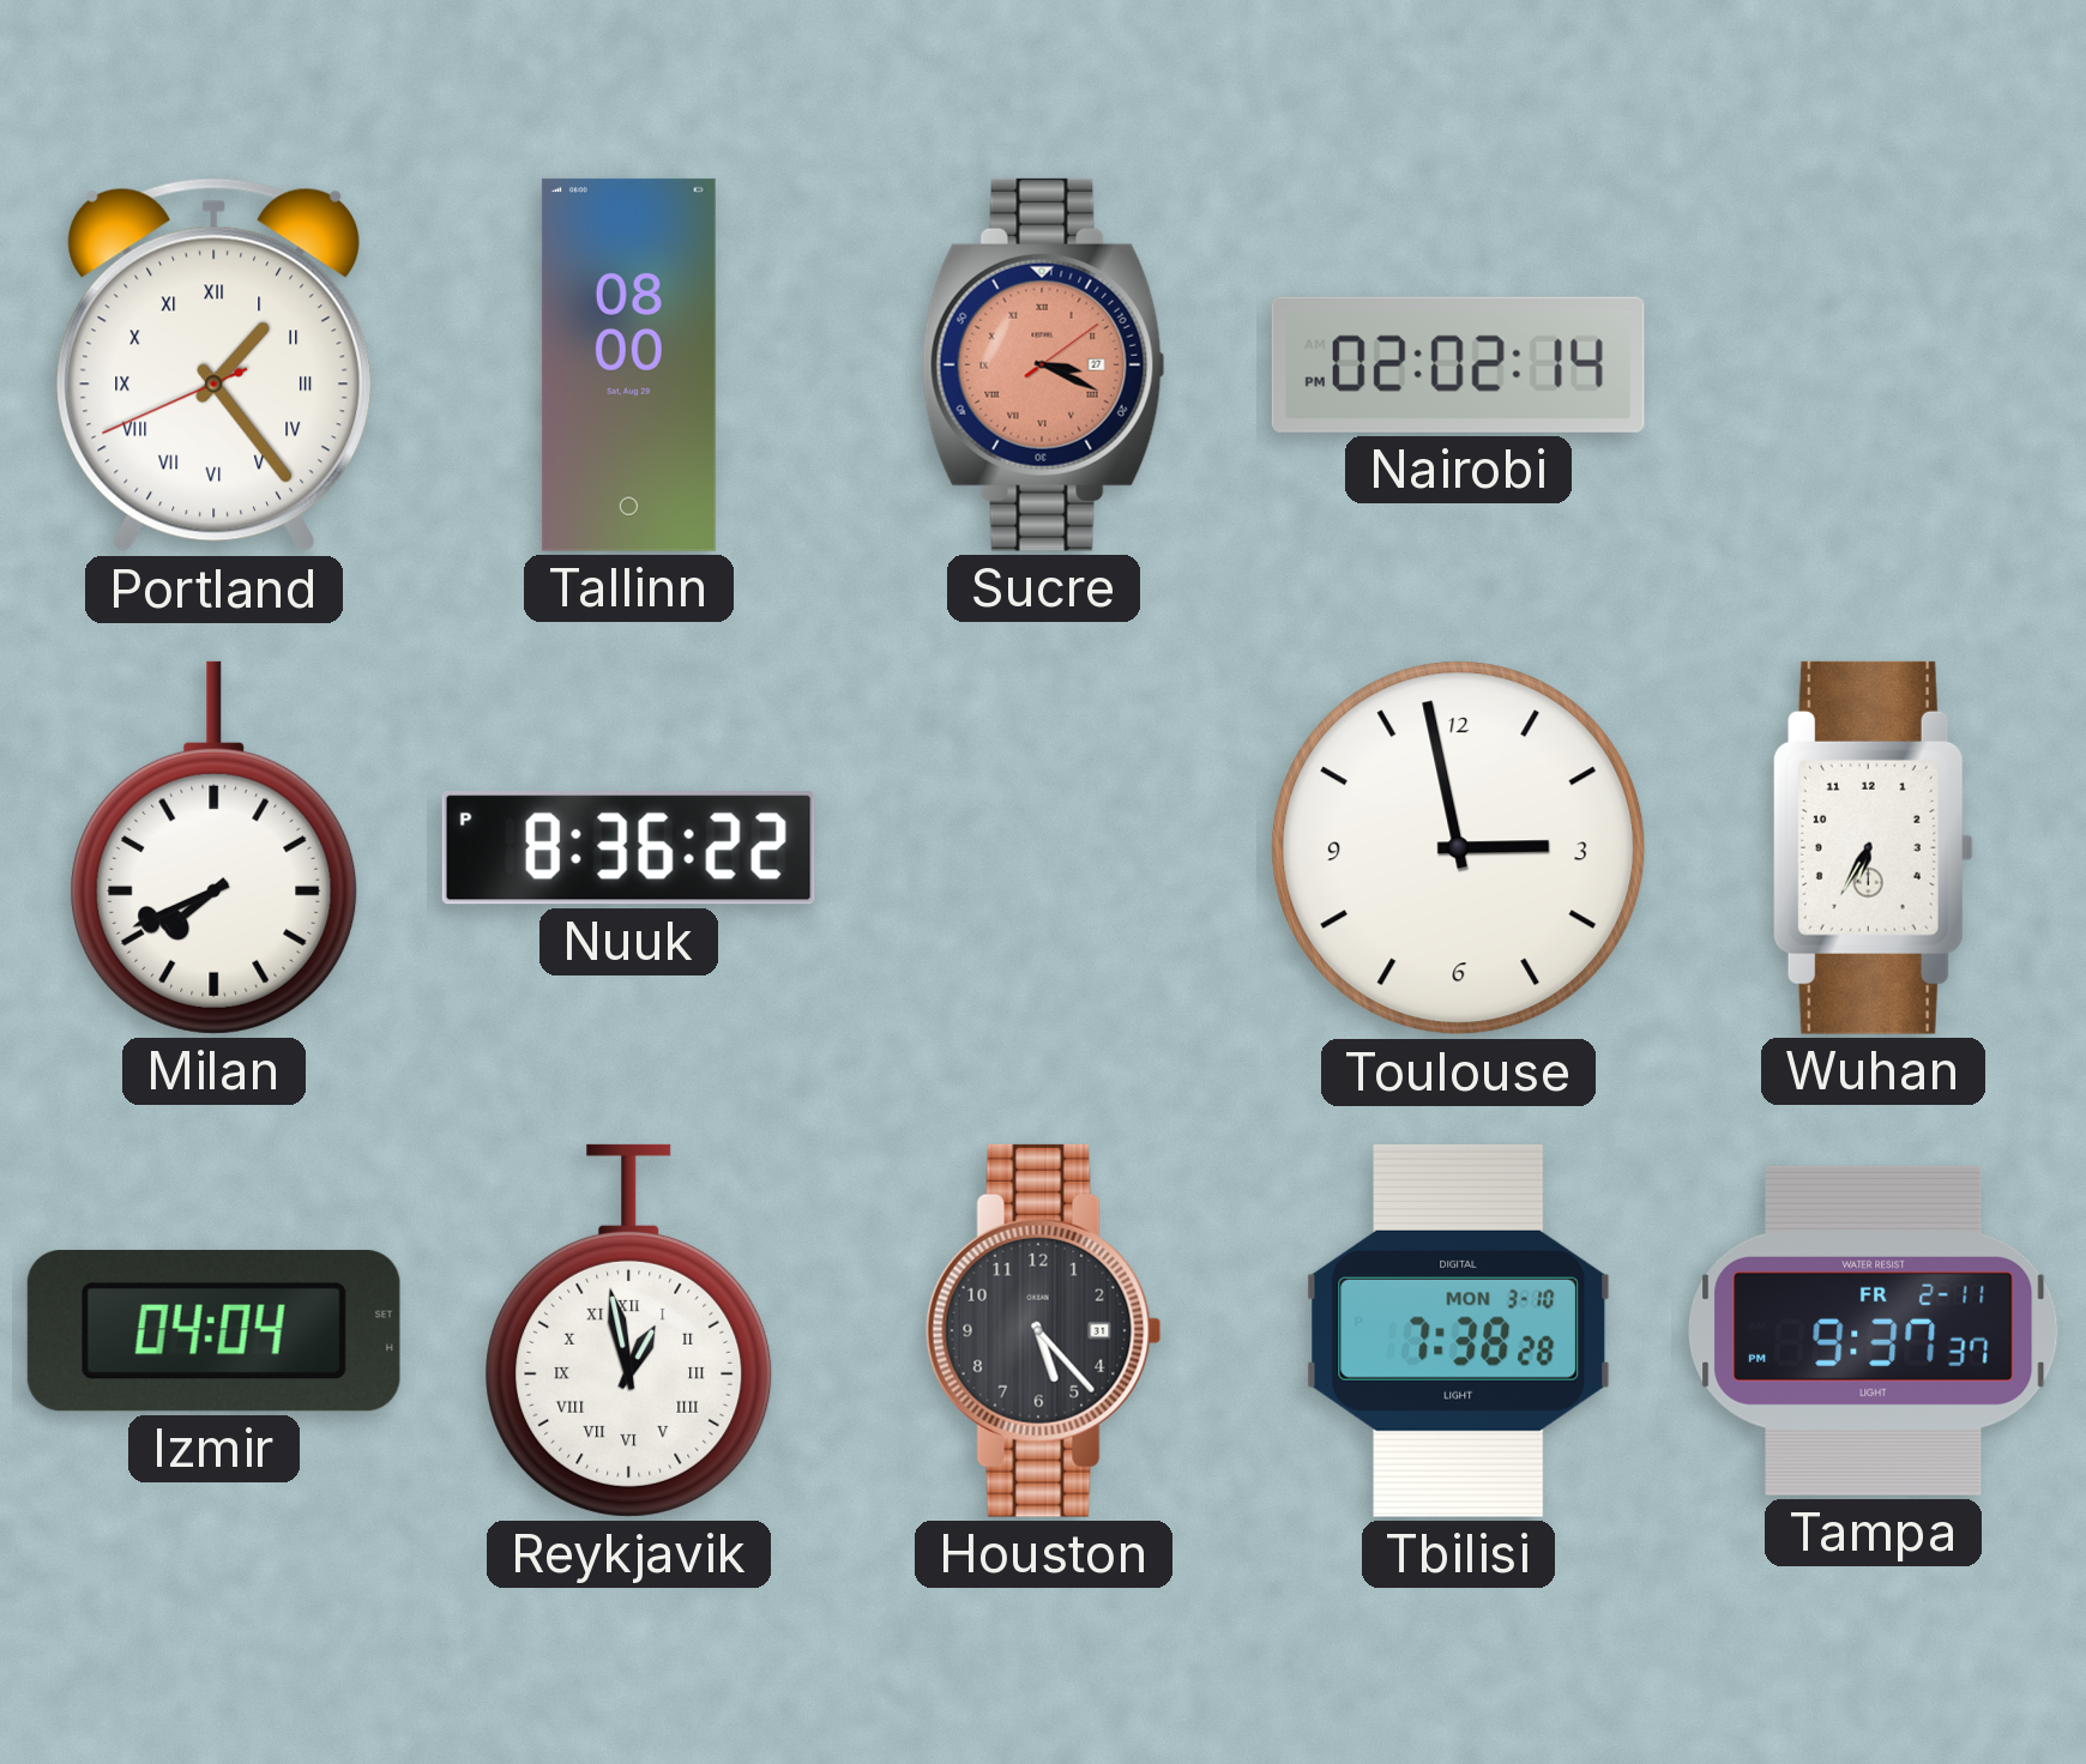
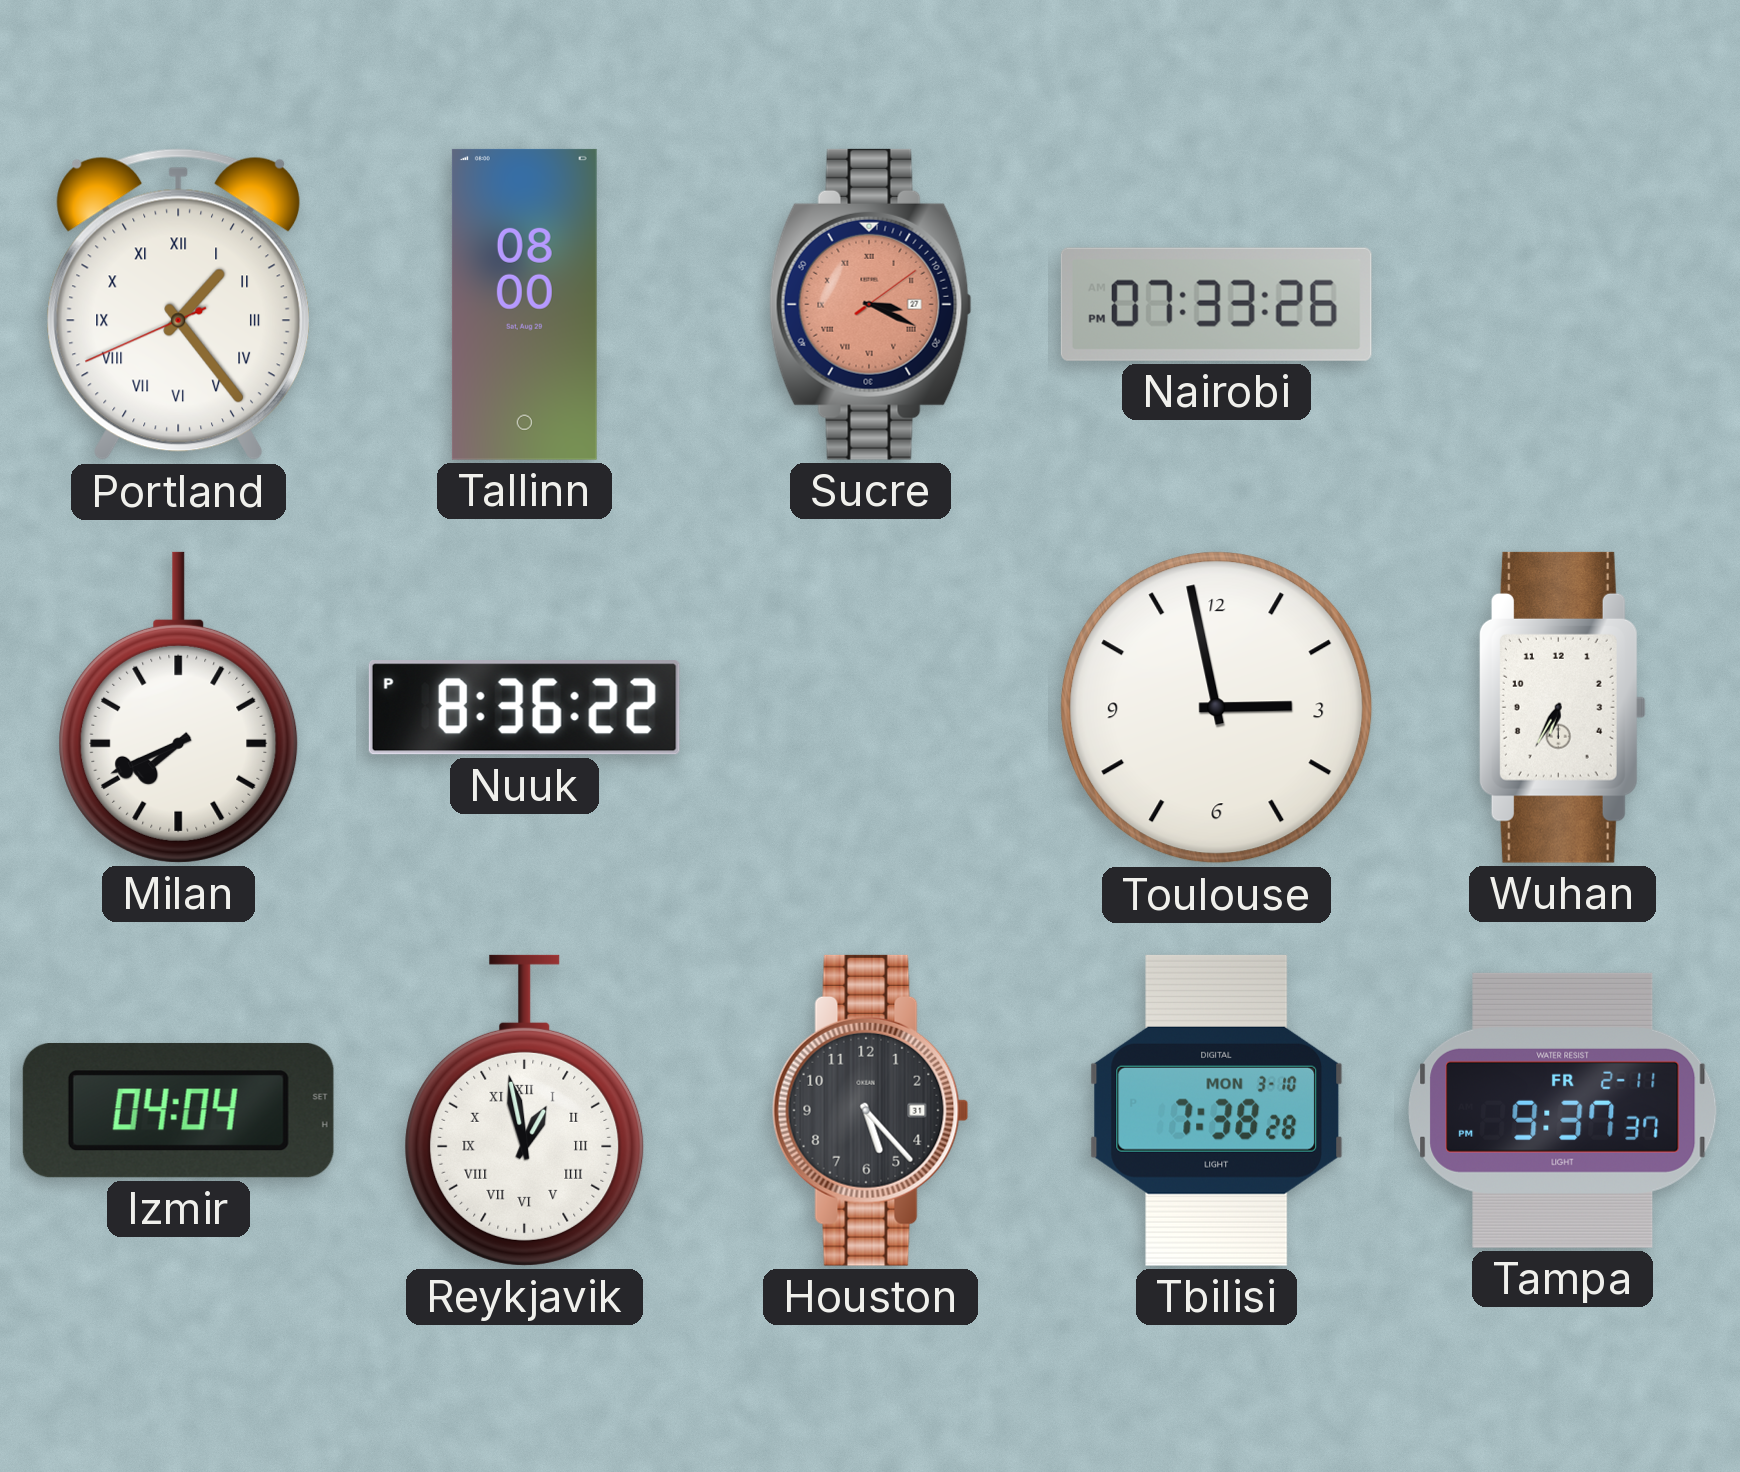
Nairobi: 02:02 -> 07:33 (1216, 304)
